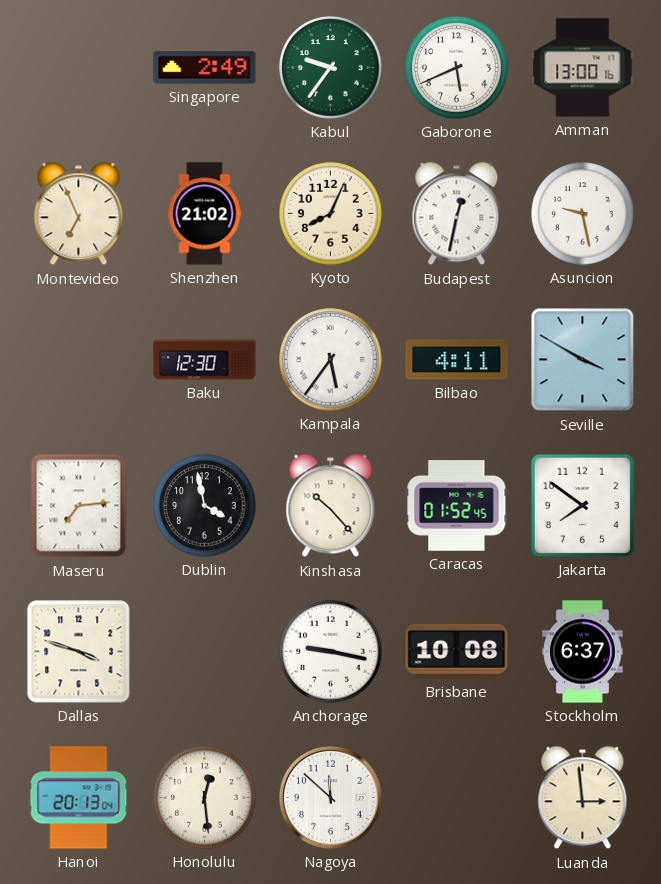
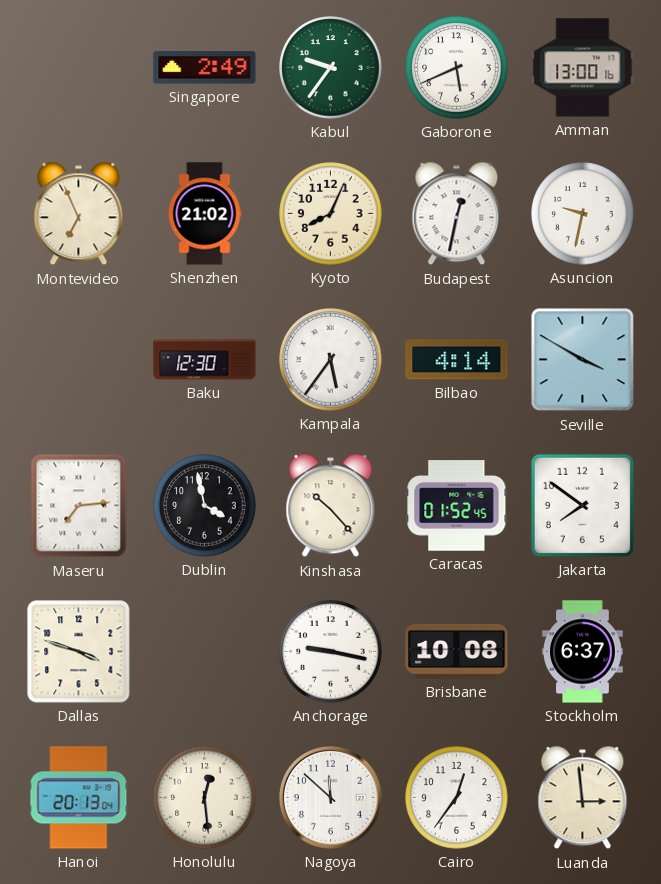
Asuncion: 9:28 -> 9:32 (583, 214)
Bilbao: 4:11 -> 4:14 (457, 360)
Cairo: none -> 12:36 (457, 798)
